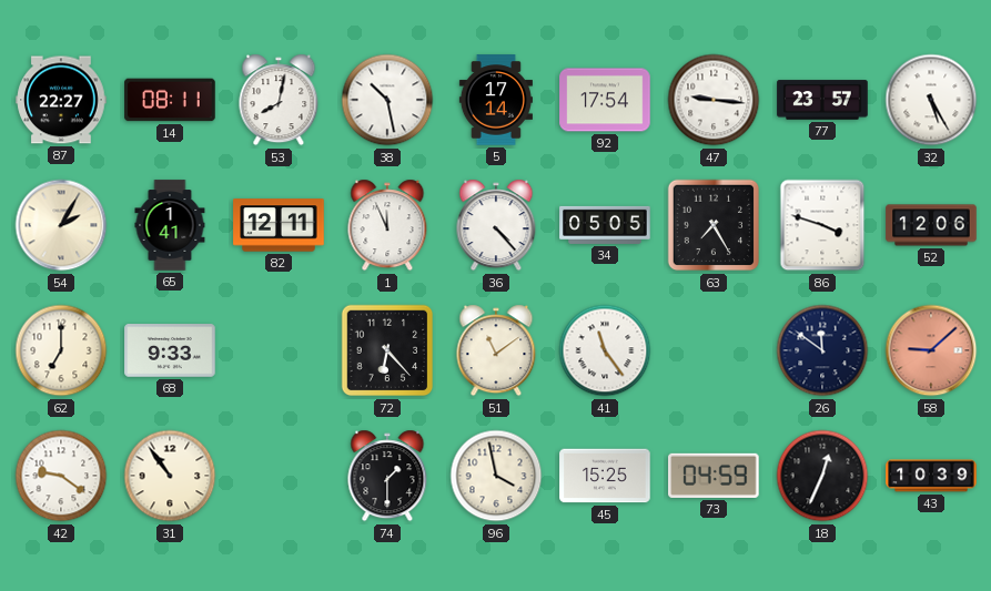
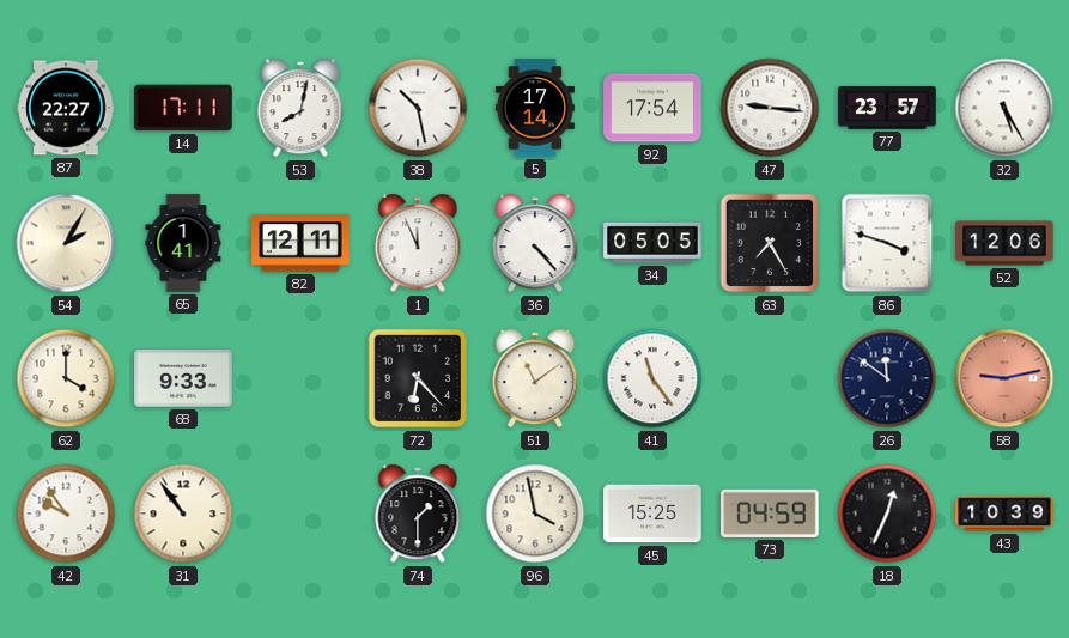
14: 08:11 -> 17:11 (183, 108)
62: 7:00 -> 4:00 (66, 378)
58: 9:08 -> 9:13 (1004, 378)
42: 9:21 -> 9:54 (66, 514)
